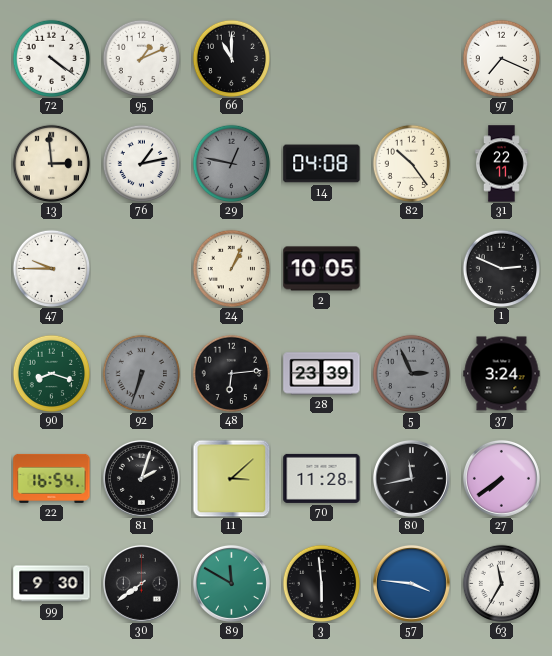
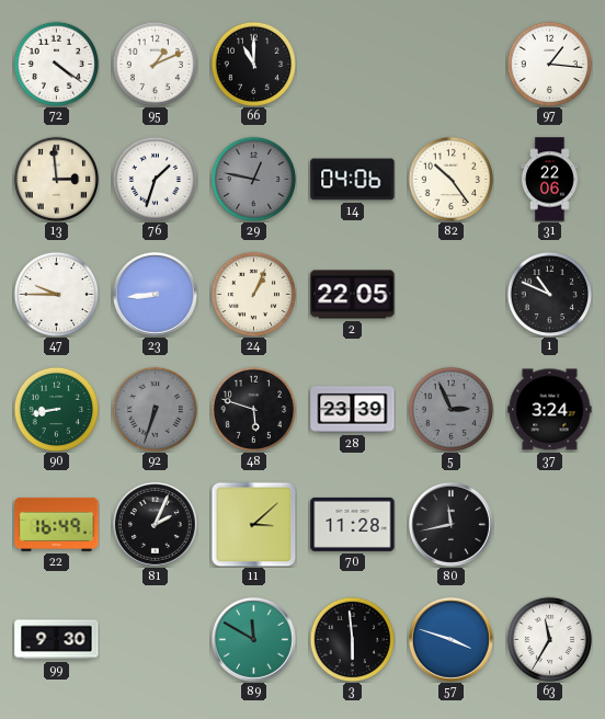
97: 7:19 -> 1:16 (549, 64)
76: 1:13 -> 1:33 (155, 179)
14: 04:08 -> 04:06 (353, 180)
31: 22:11 -> 22:06 (549, 180)
23: none -> 8:44 (155, 294)
2: 10:05 -> 22:05 (353, 295)
1: 2:49 -> 10:49 (549, 294)
90: 8:18 -> 8:43 (56, 409)
48: 6:14 -> 5:48 (253, 409)
22: 16:54 -> 16:49 (57, 524)
81: 2:03 -> 2:04 (155, 524)
27: 7:39 -> none (501, 478)
30: 7:39 -> none (141, 583)
57: 3:46 -> 3:48 (450, 639)
